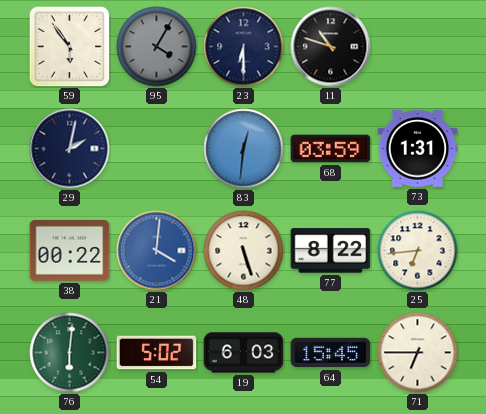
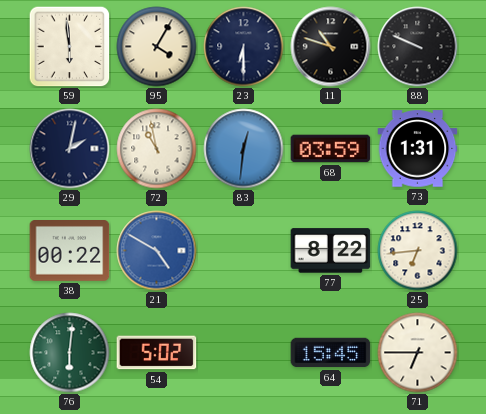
59: 5:54 -> 5:59 (69, 46)
95 dial: grey -> cream (157, 47)
88: none -> 9:49 (418, 47)
72: none -> 10:58 (157, 149)
21: 4:01 -> 4:50 (157, 251)
48: 5:27 -> none (244, 251)
19: 6:03 -> none (244, 353)
